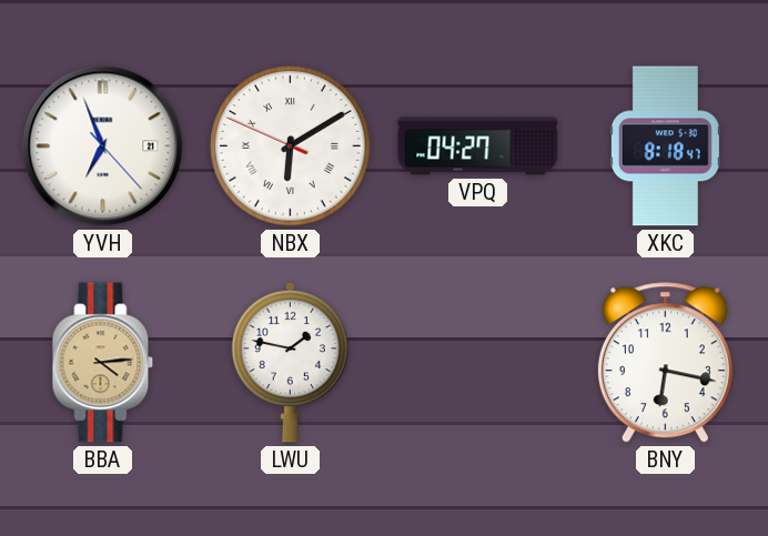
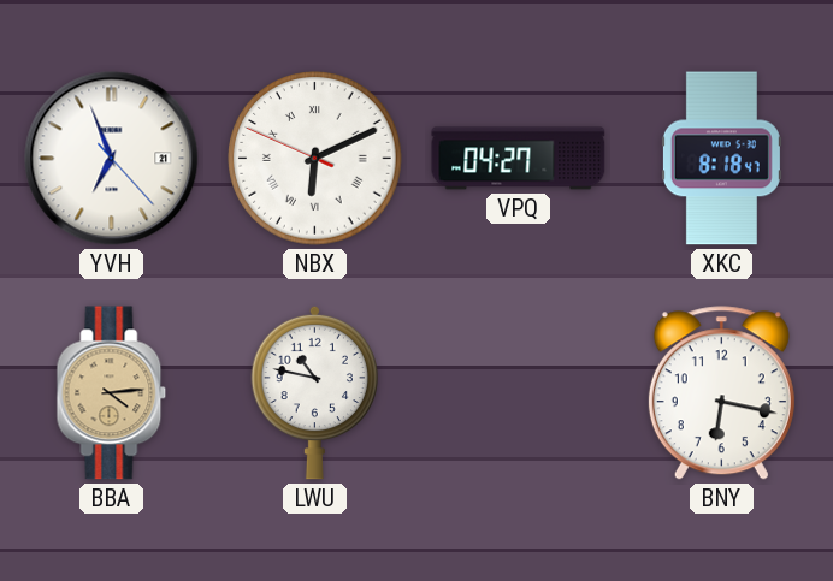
NBX: 6:09 -> 6:10 (315, 159)
LWU: 1:47 -> 10:47 (314, 392)
